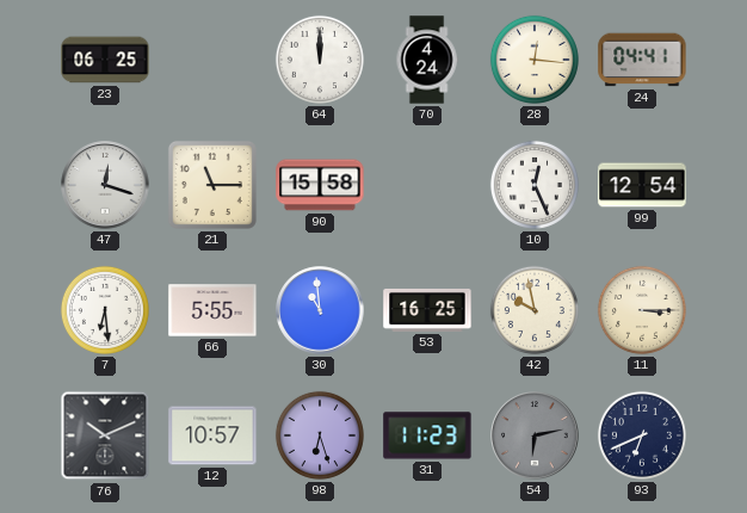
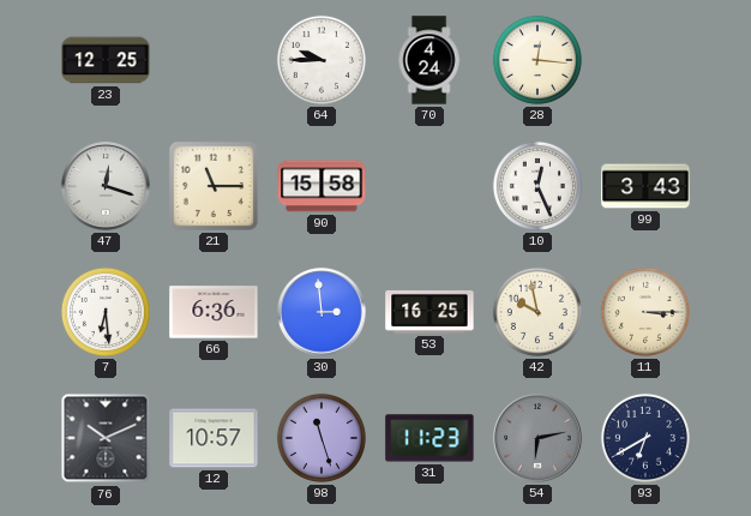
23: 06:25 -> 12:25 (106, 60)
64: 12:00 -> 9:45 (322, 60)
24: 04:41 -> none (642, 60)
99: 12:54 -> 3:43 (645, 186)
66: 5:55 -> 6:36 (214, 312)
30: 10:59 -> 2:59 (322, 312)
98: 6:27 -> 11:27 (322, 438)
93: 6:41 -> 6:40 (645, 438)
